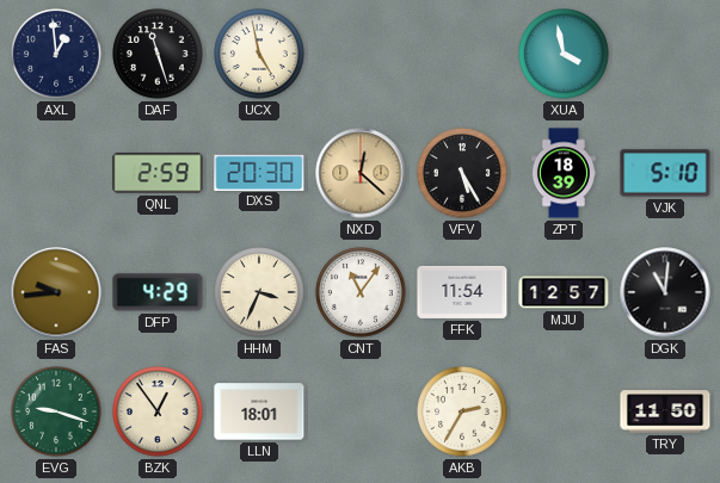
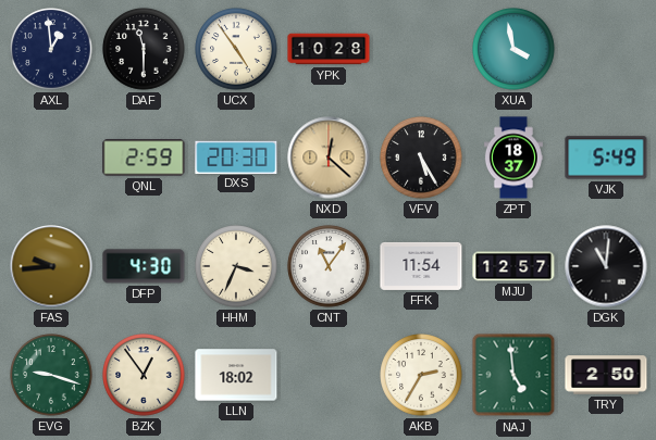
DAF: 11:27 -> 11:30 (144, 49)
UCX: 4:58 -> 4:54 (236, 49)
YPK: none -> 10:28 (329, 49)
ZPT: 18:39 -> 18:37 (513, 158)
VJK: 5:10 -> 5:49 (606, 158)
DFP: 4:29 -> 4:30 (144, 266)
LLN: 18:01 -> 18:02 (236, 375)
NAJ: none -> 4:59 (513, 375)
TRY: 11:50 -> 2:50 (606, 375)
